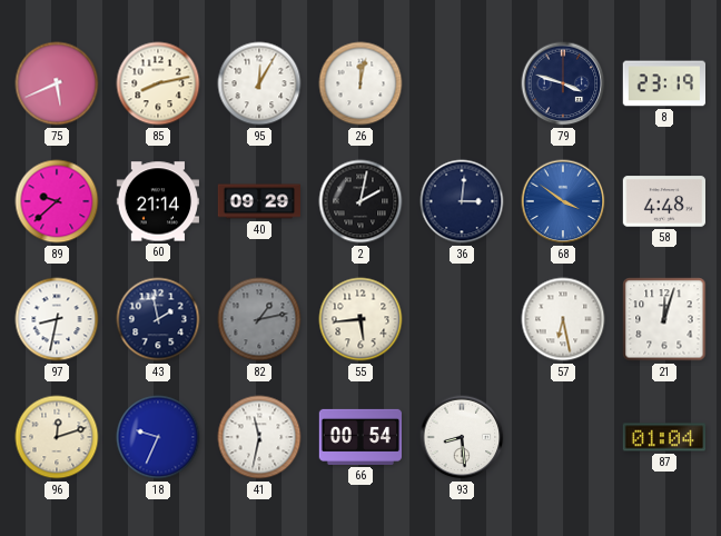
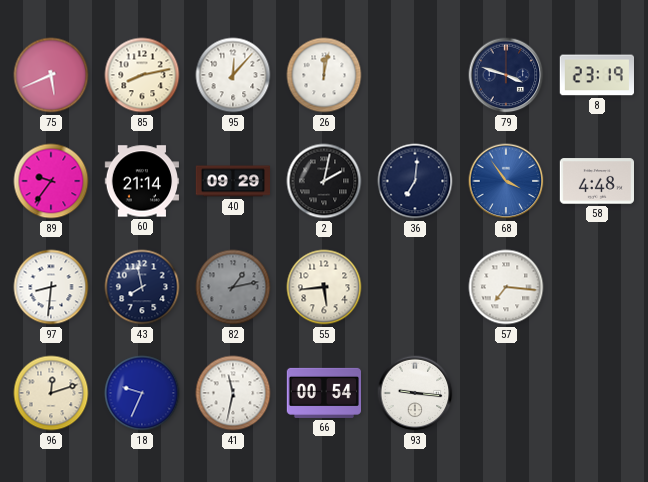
95: 12:05 -> 12:07 (233, 75)
89: 9:38 -> 9:36 (51, 181)
36: 3:01 -> 7:01 (415, 181)
68: 3:51 -> 3:54 (506, 181)
97: 8:32 -> 8:31 (51, 287)
43: 1:58 -> 7:58 (142, 287)
57: 6:28 -> 7:16 (506, 287)
21: 12:03 -> none (664, 319)
93: 8:29 -> 9:16 (415, 393)
87: 01:04 -> none (663, 437)
